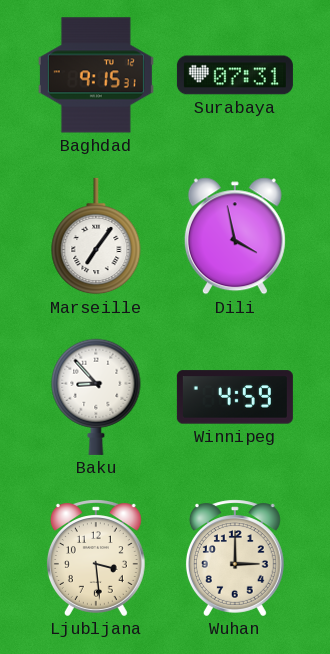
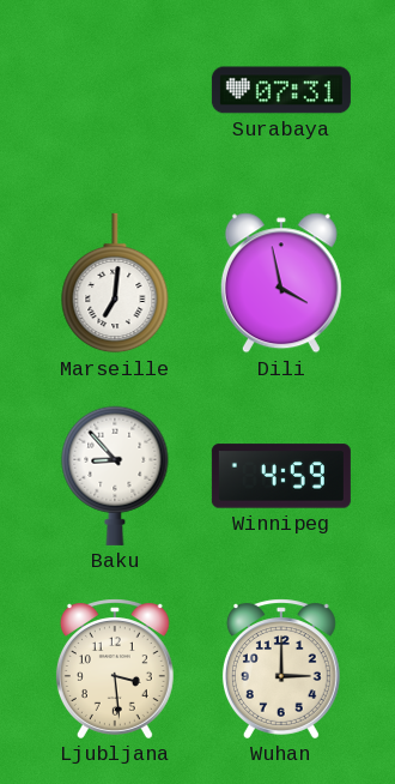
Baghdad: 9:15 -> none (96, 75)
Marseille: 7:06 -> 7:01 (115, 283)
